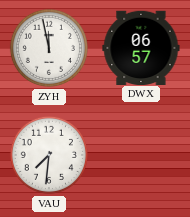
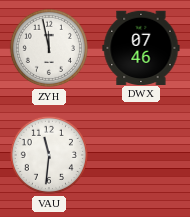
DWX: 06:57 -> 07:46 (141, 47)
VAU: 7:31 -> 11:31 (49, 155)
